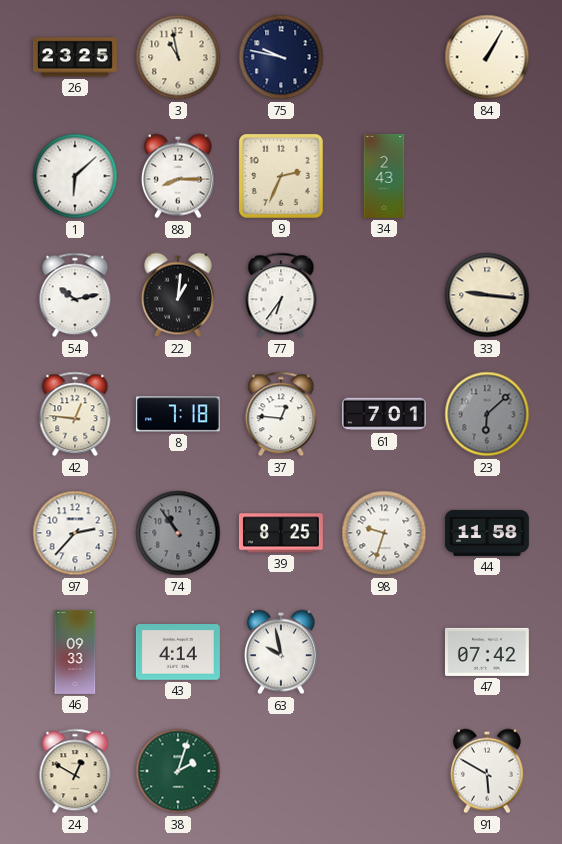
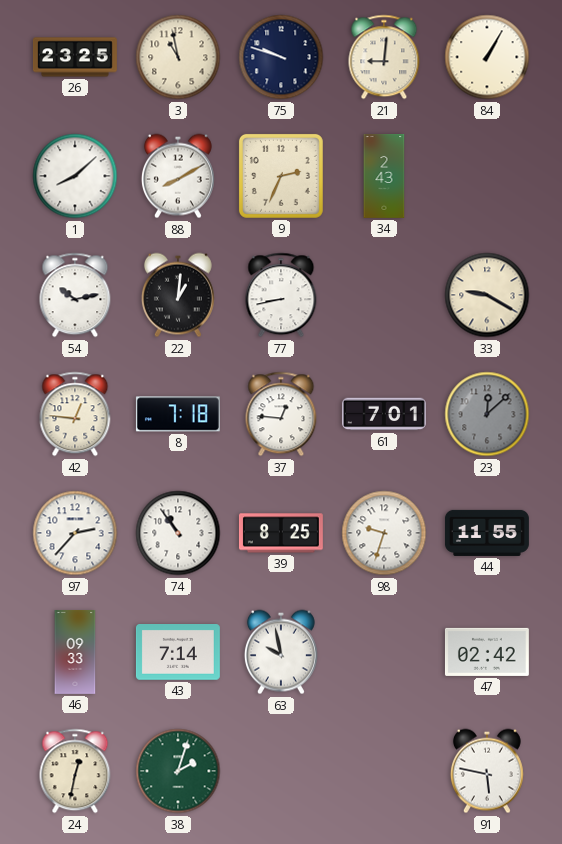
75: 9:47 -> 9:48 (281, 57)
21: none -> 9:01 (384, 57)
1: 6:08 -> 8:08 (75, 176)
88: 8:15 -> 8:10 (178, 176)
77: 6:36 -> 8:43 (281, 295)
33: 9:16 -> 9:20 (487, 295)
23: 6:08 -> 12:08 (487, 414)
74 dial: grey -> white (178, 533)
44: 11:58 -> 11:55 (487, 533)
43: 4:14 -> 7:14 (178, 653)
47: 07:42 -> 02:42 (487, 652)
24: 12:50 -> 12:32 (75, 771)
91: 5:50 -> 5:47 (487, 771)
